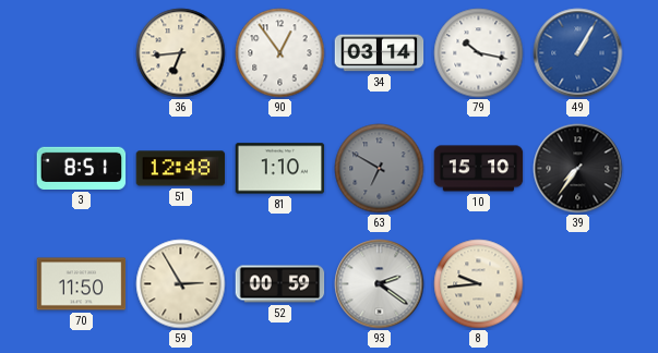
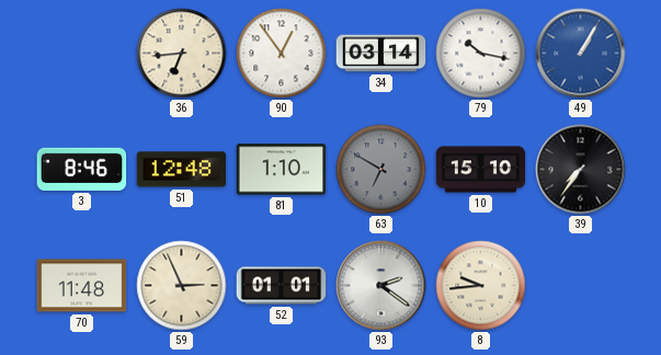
3: 8:51 -> 8:46 (82, 169)
70: 11:50 -> 11:48 (82, 286)
59: 2:55 -> 2:56 (182, 286)
52: 00:59 -> 01:01 (282, 286)
